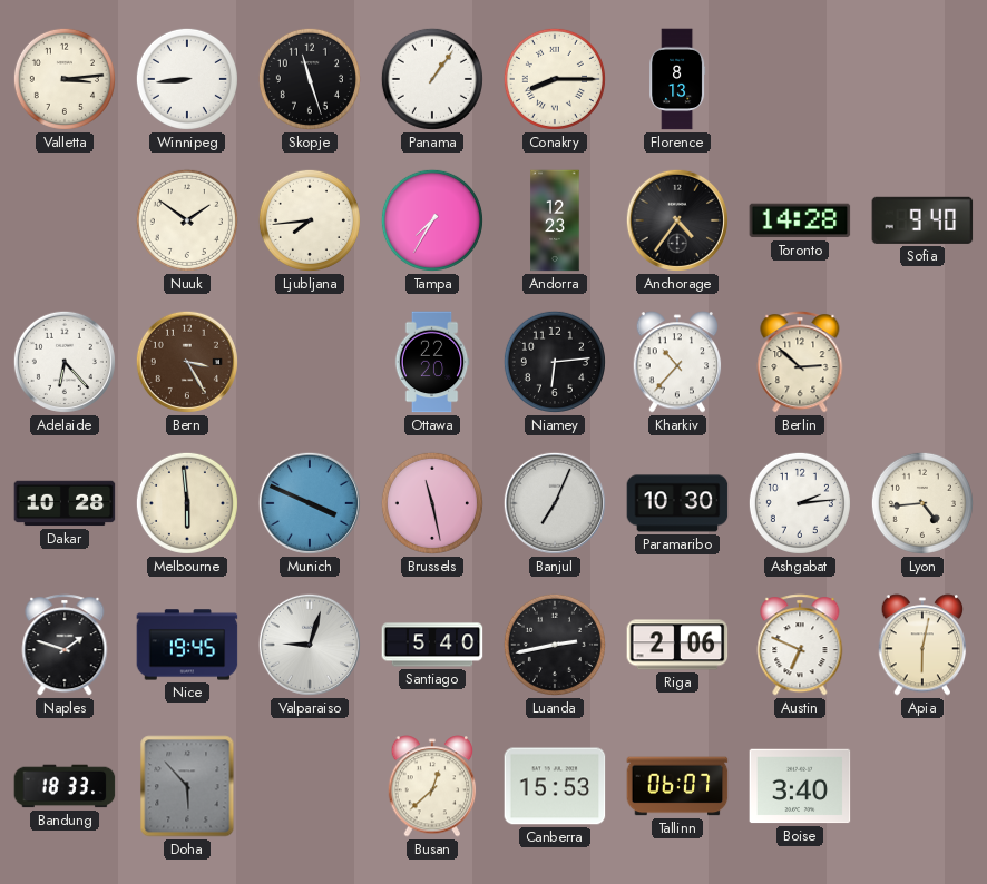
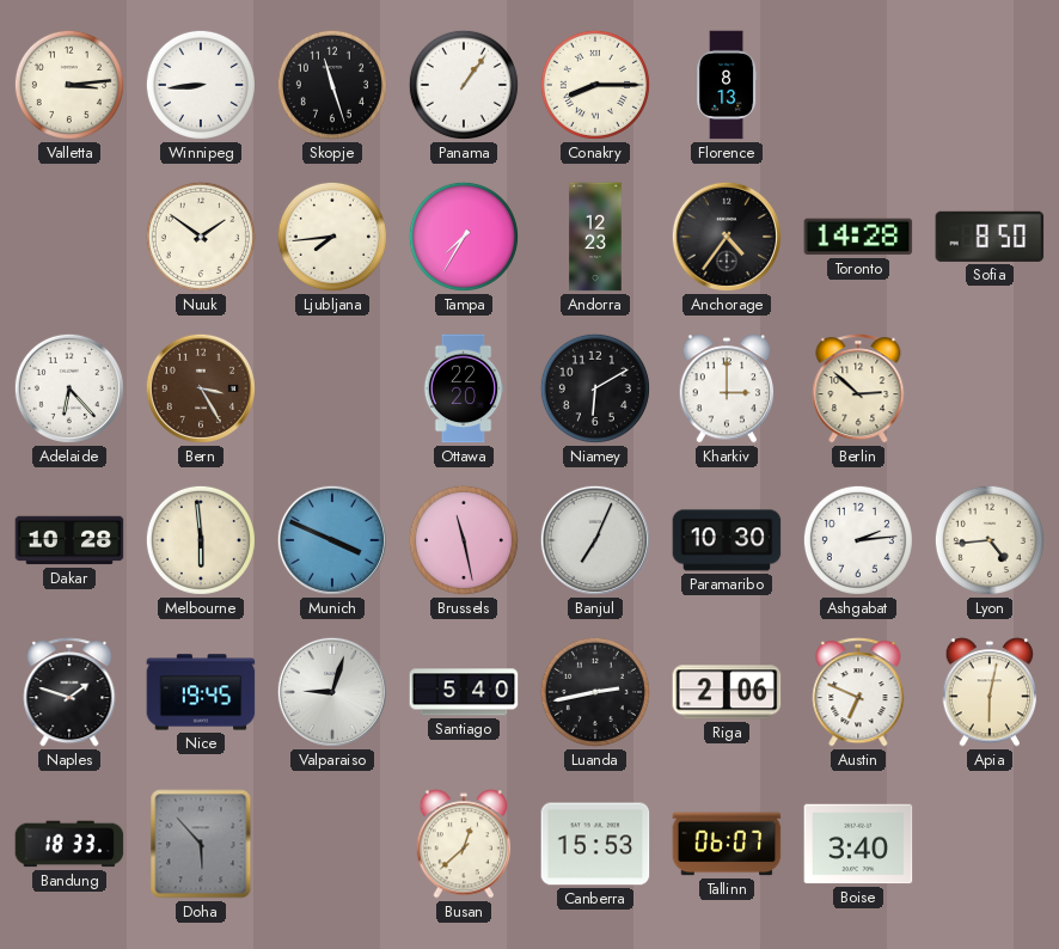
Sofia: 9:40 -> 8:50 (990, 237)
Niamey: 6:14 -> 6:10 (595, 388)
Kharkiv: 10:37 -> 3:00 (727, 388)
